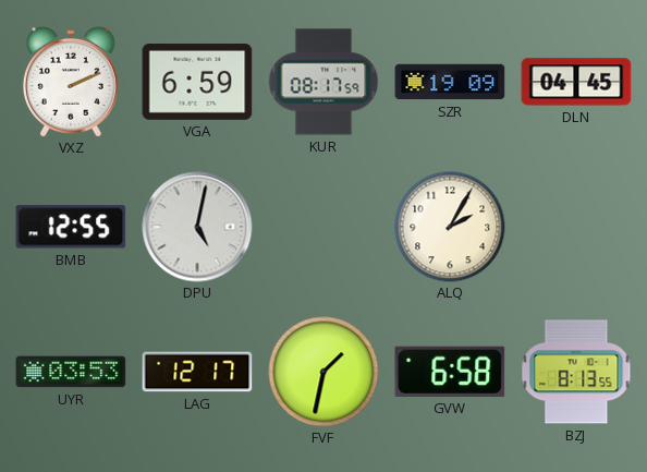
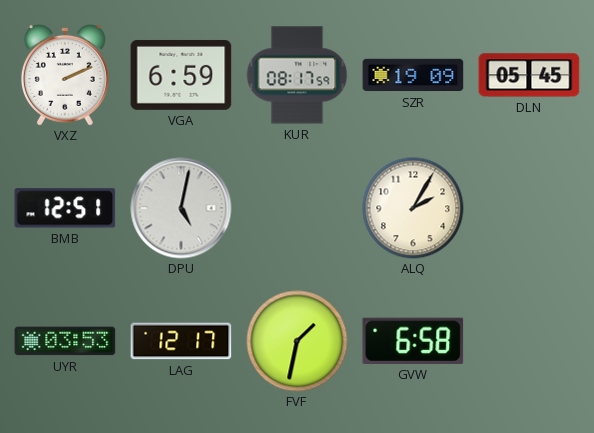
DLN: 04:45 -> 05:45 (529, 75)
BMB: 12:55 -> 12:51 (65, 208)
BZJ: 8:13 -> none (576, 372)
